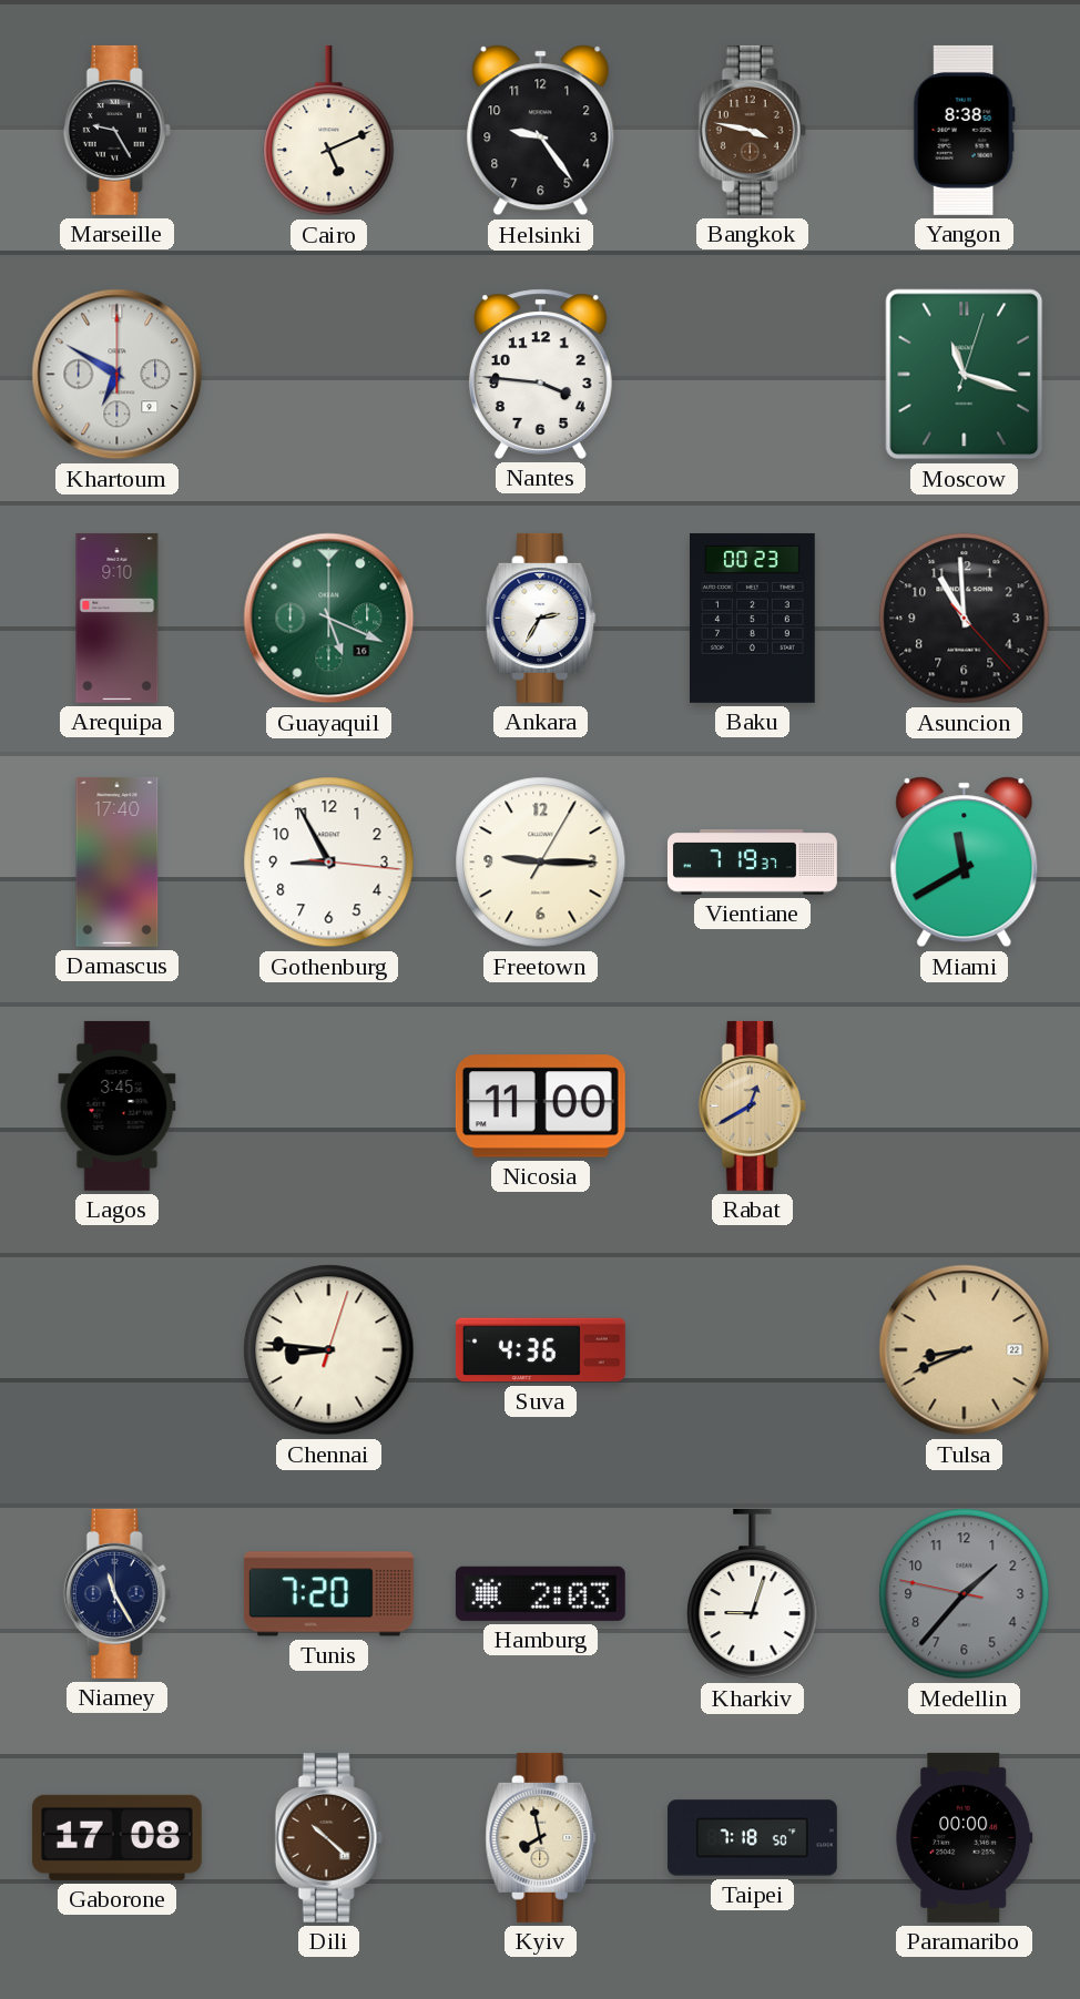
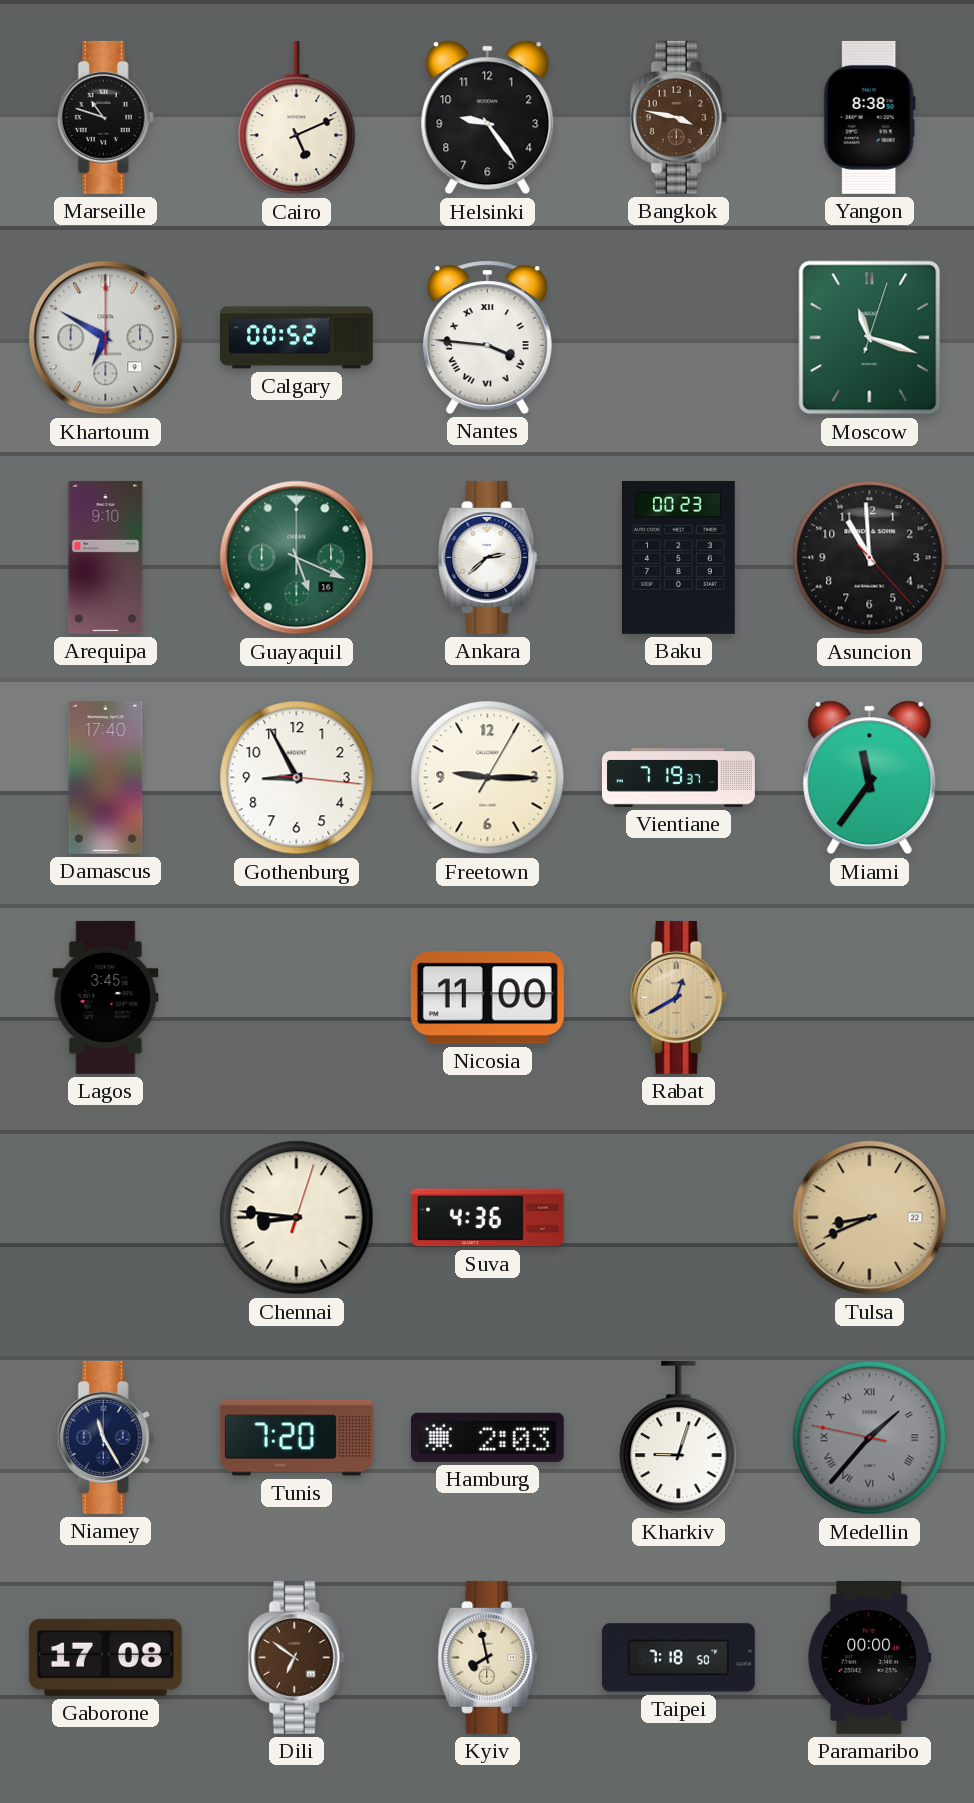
Marseille: 9:25 -> 10:48 (105, 117)
Calgary: none -> 00:52 (297, 338)
Nantes numerals: Arabic -> Roman (487, 337)
Ankara: 2:35 -> 2:38 (488, 557)
Miami: 11:40 -> 11:36 (870, 778)
Medellin numerals: Arabic -> Roman (870, 1438)
Dili: 10:22 -> 6:51 (296, 1657)
